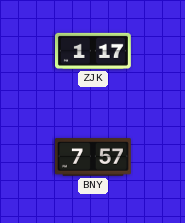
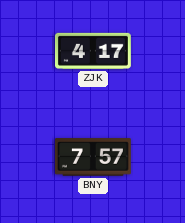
ZJK: 1:17 -> 4:17 (93, 51)
